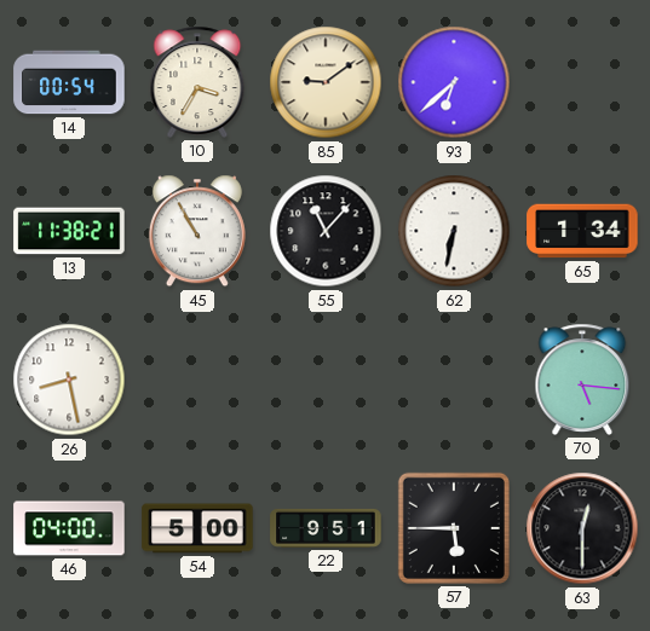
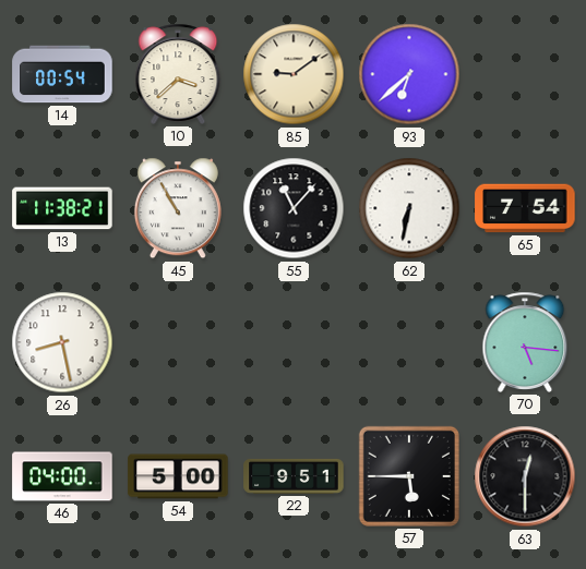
10: 3:35 -> 3:38 (178, 74)
65: 1:34 -> 7:54 (525, 208)
